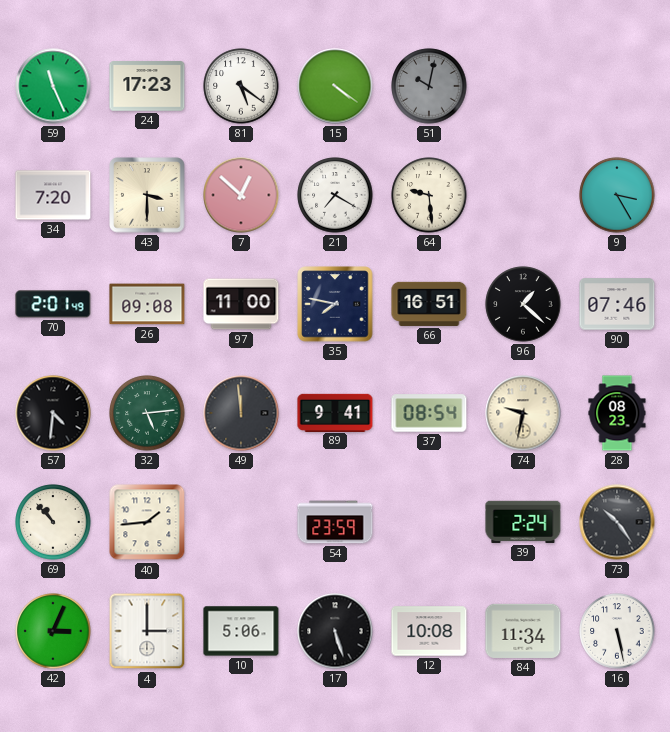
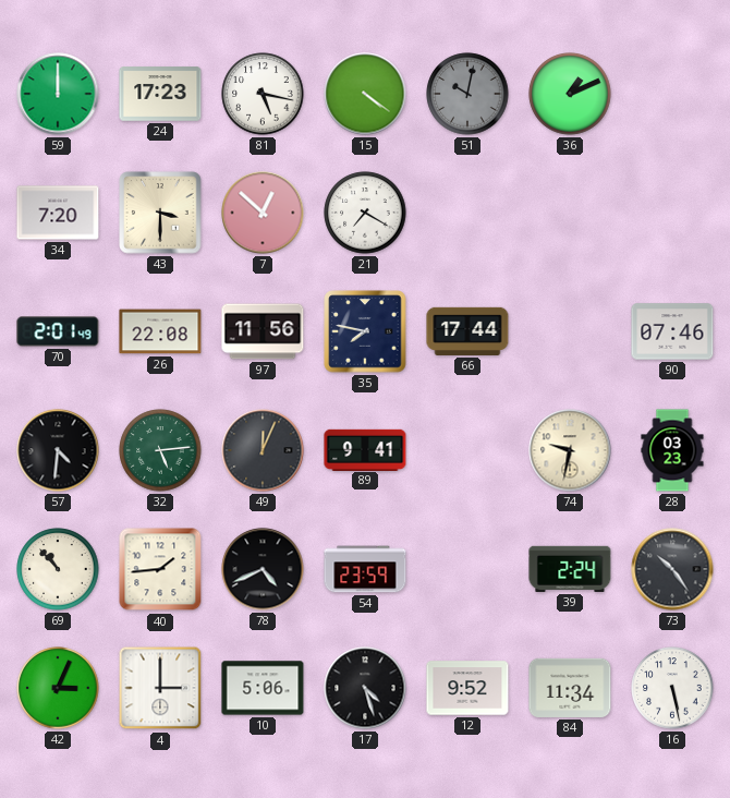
59: 11:26 -> 12:00 (58, 94)
81: 5:21 -> 5:17 (263, 94)
36: none -> 1:11 (570, 94)
64: 9:29 -> none (429, 195)
9: 3:25 -> none (617, 195)
26: 09:08 -> 22:08 (160, 331)
97: 11:00 -> 11:56 (263, 331)
66: 16:51 -> 17:44 (467, 331)
96: 1:22 -> none (523, 304)
49: 11:59 -> 12:04 (263, 450)
37: 08:54 -> none (429, 413)
28: 08:23 -> 03:23 (672, 450)
78: none -> 4:41 (263, 569)
17: 5:27 -> 4:27 (365, 688)
12: 10:08 -> 9:52 (467, 688)
